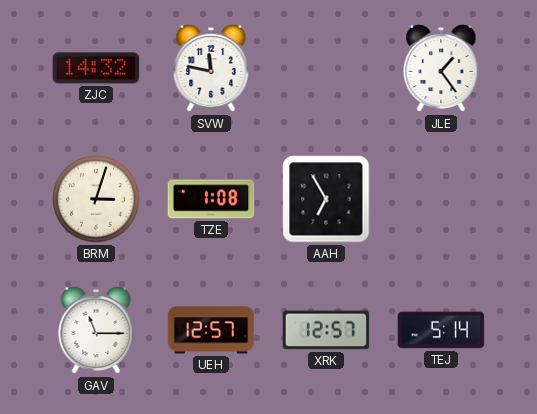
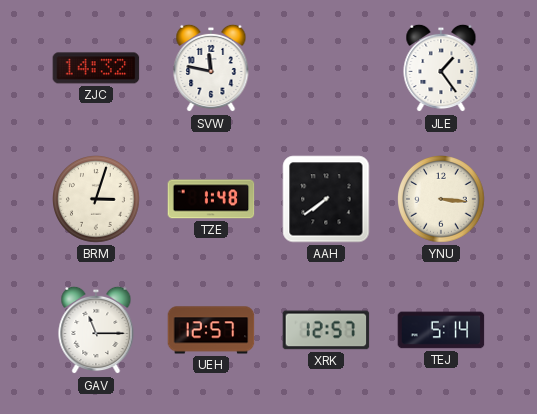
TZE: 1:08 -> 1:48 (211, 199)
AAH: 6:55 -> 7:39 (326, 199)
YNU: none -> 3:16 (442, 200)
